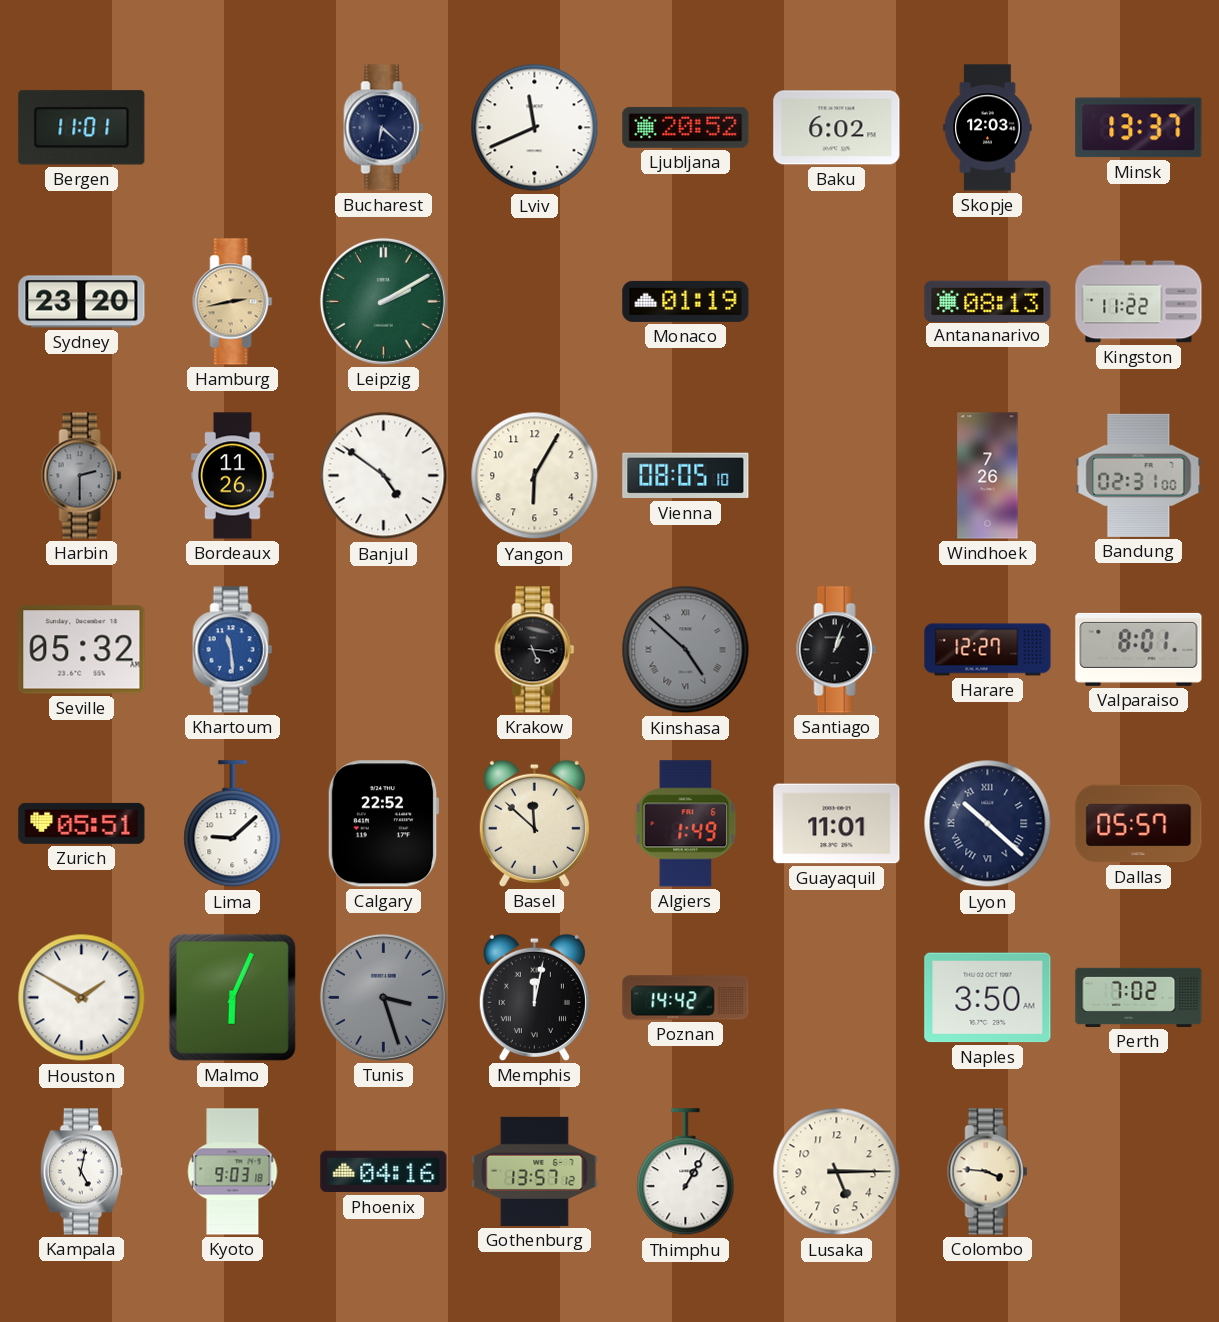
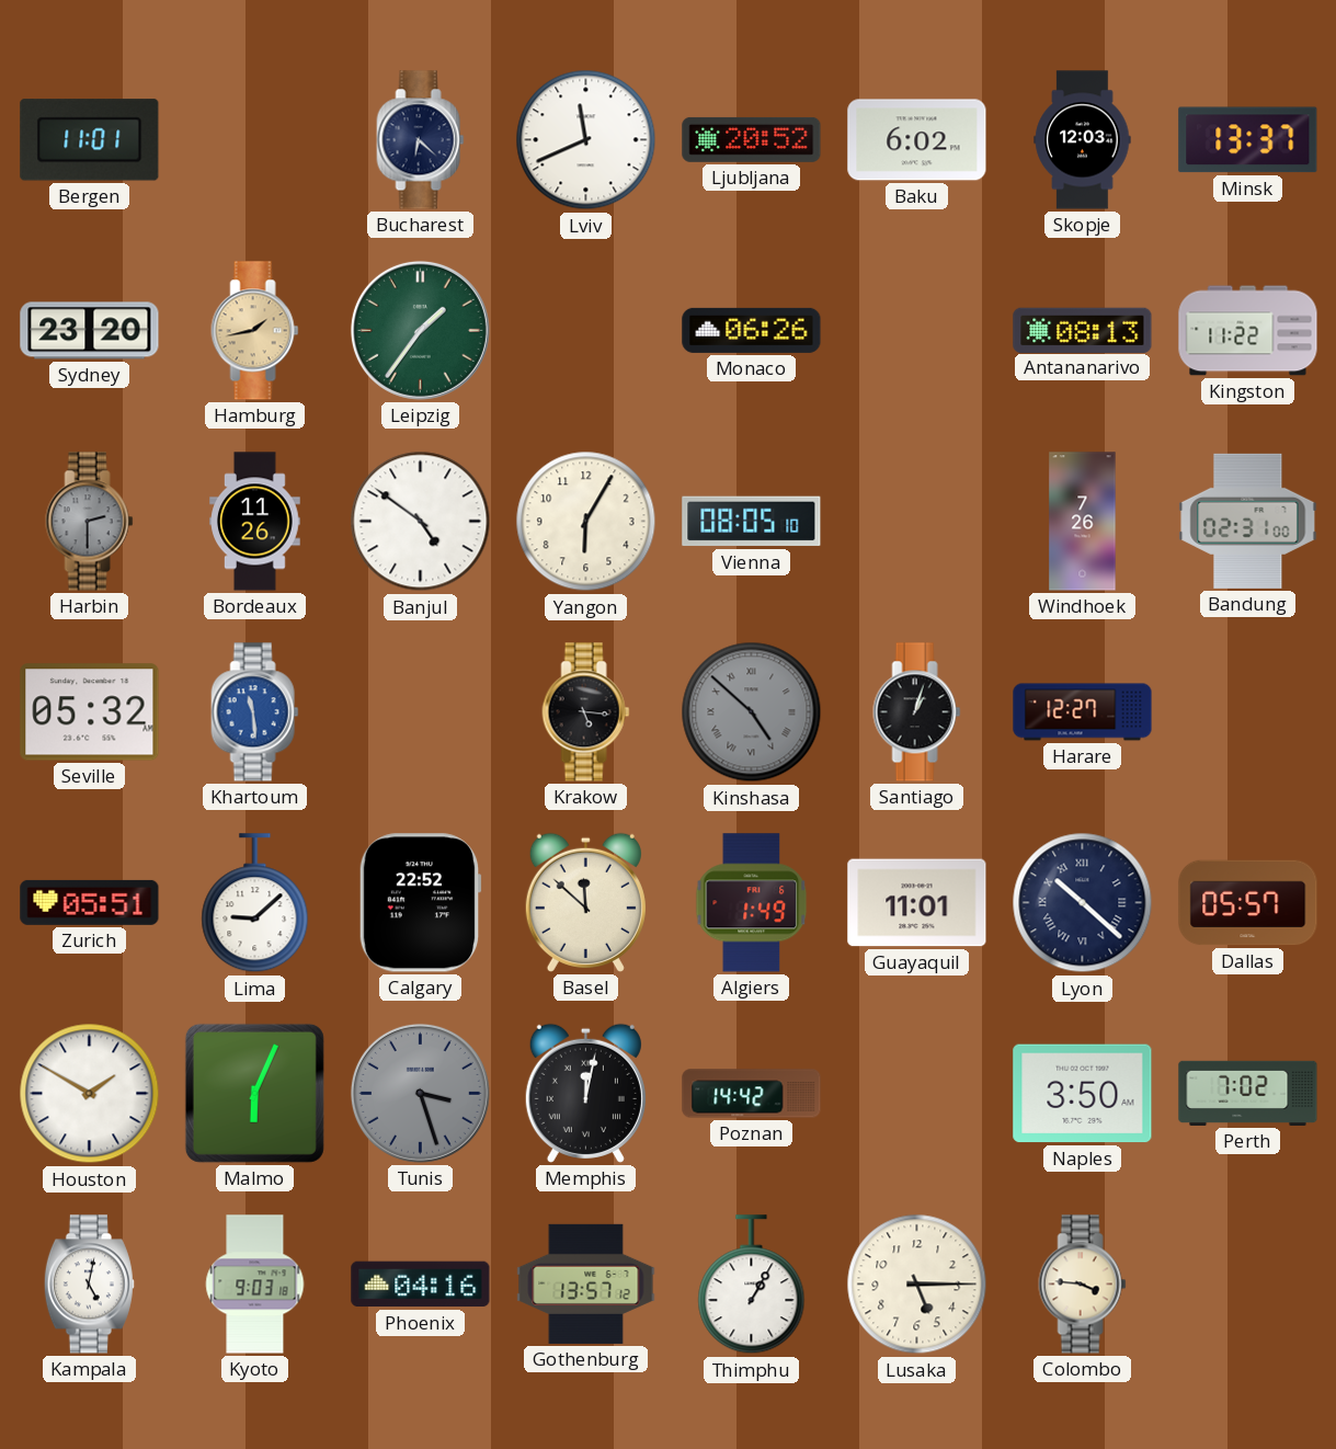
Hamburg: 2:43 -> 1:43 (255, 331)
Leipzig: 2:10 -> 1:36 (420, 330)
Monaco: 01:19 -> 06:26 (752, 330)
Valparaiso: 8:01 -> none (1139, 649)
